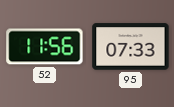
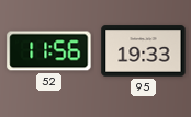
95: 07:33 -> 19:33 (144, 51)
